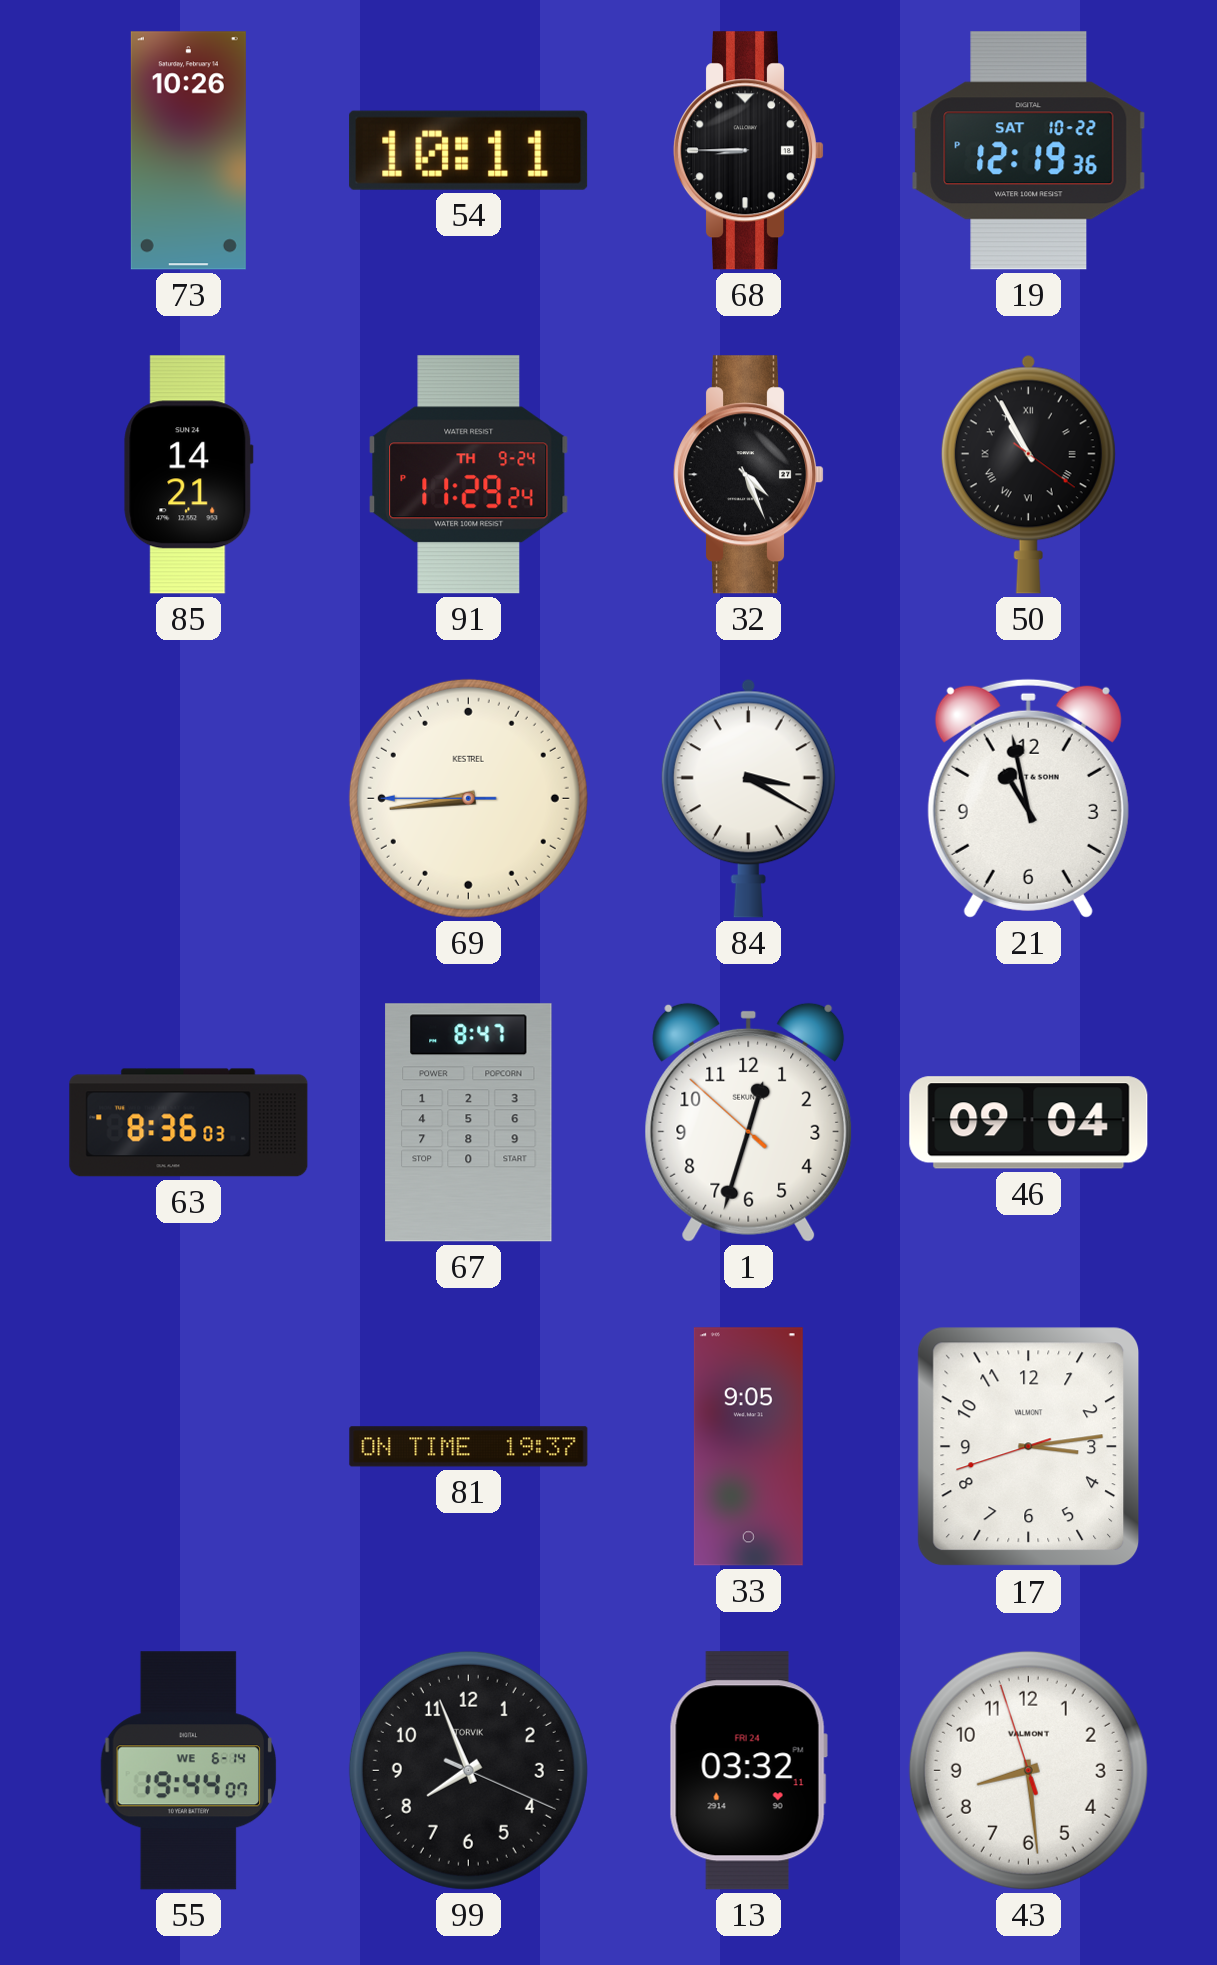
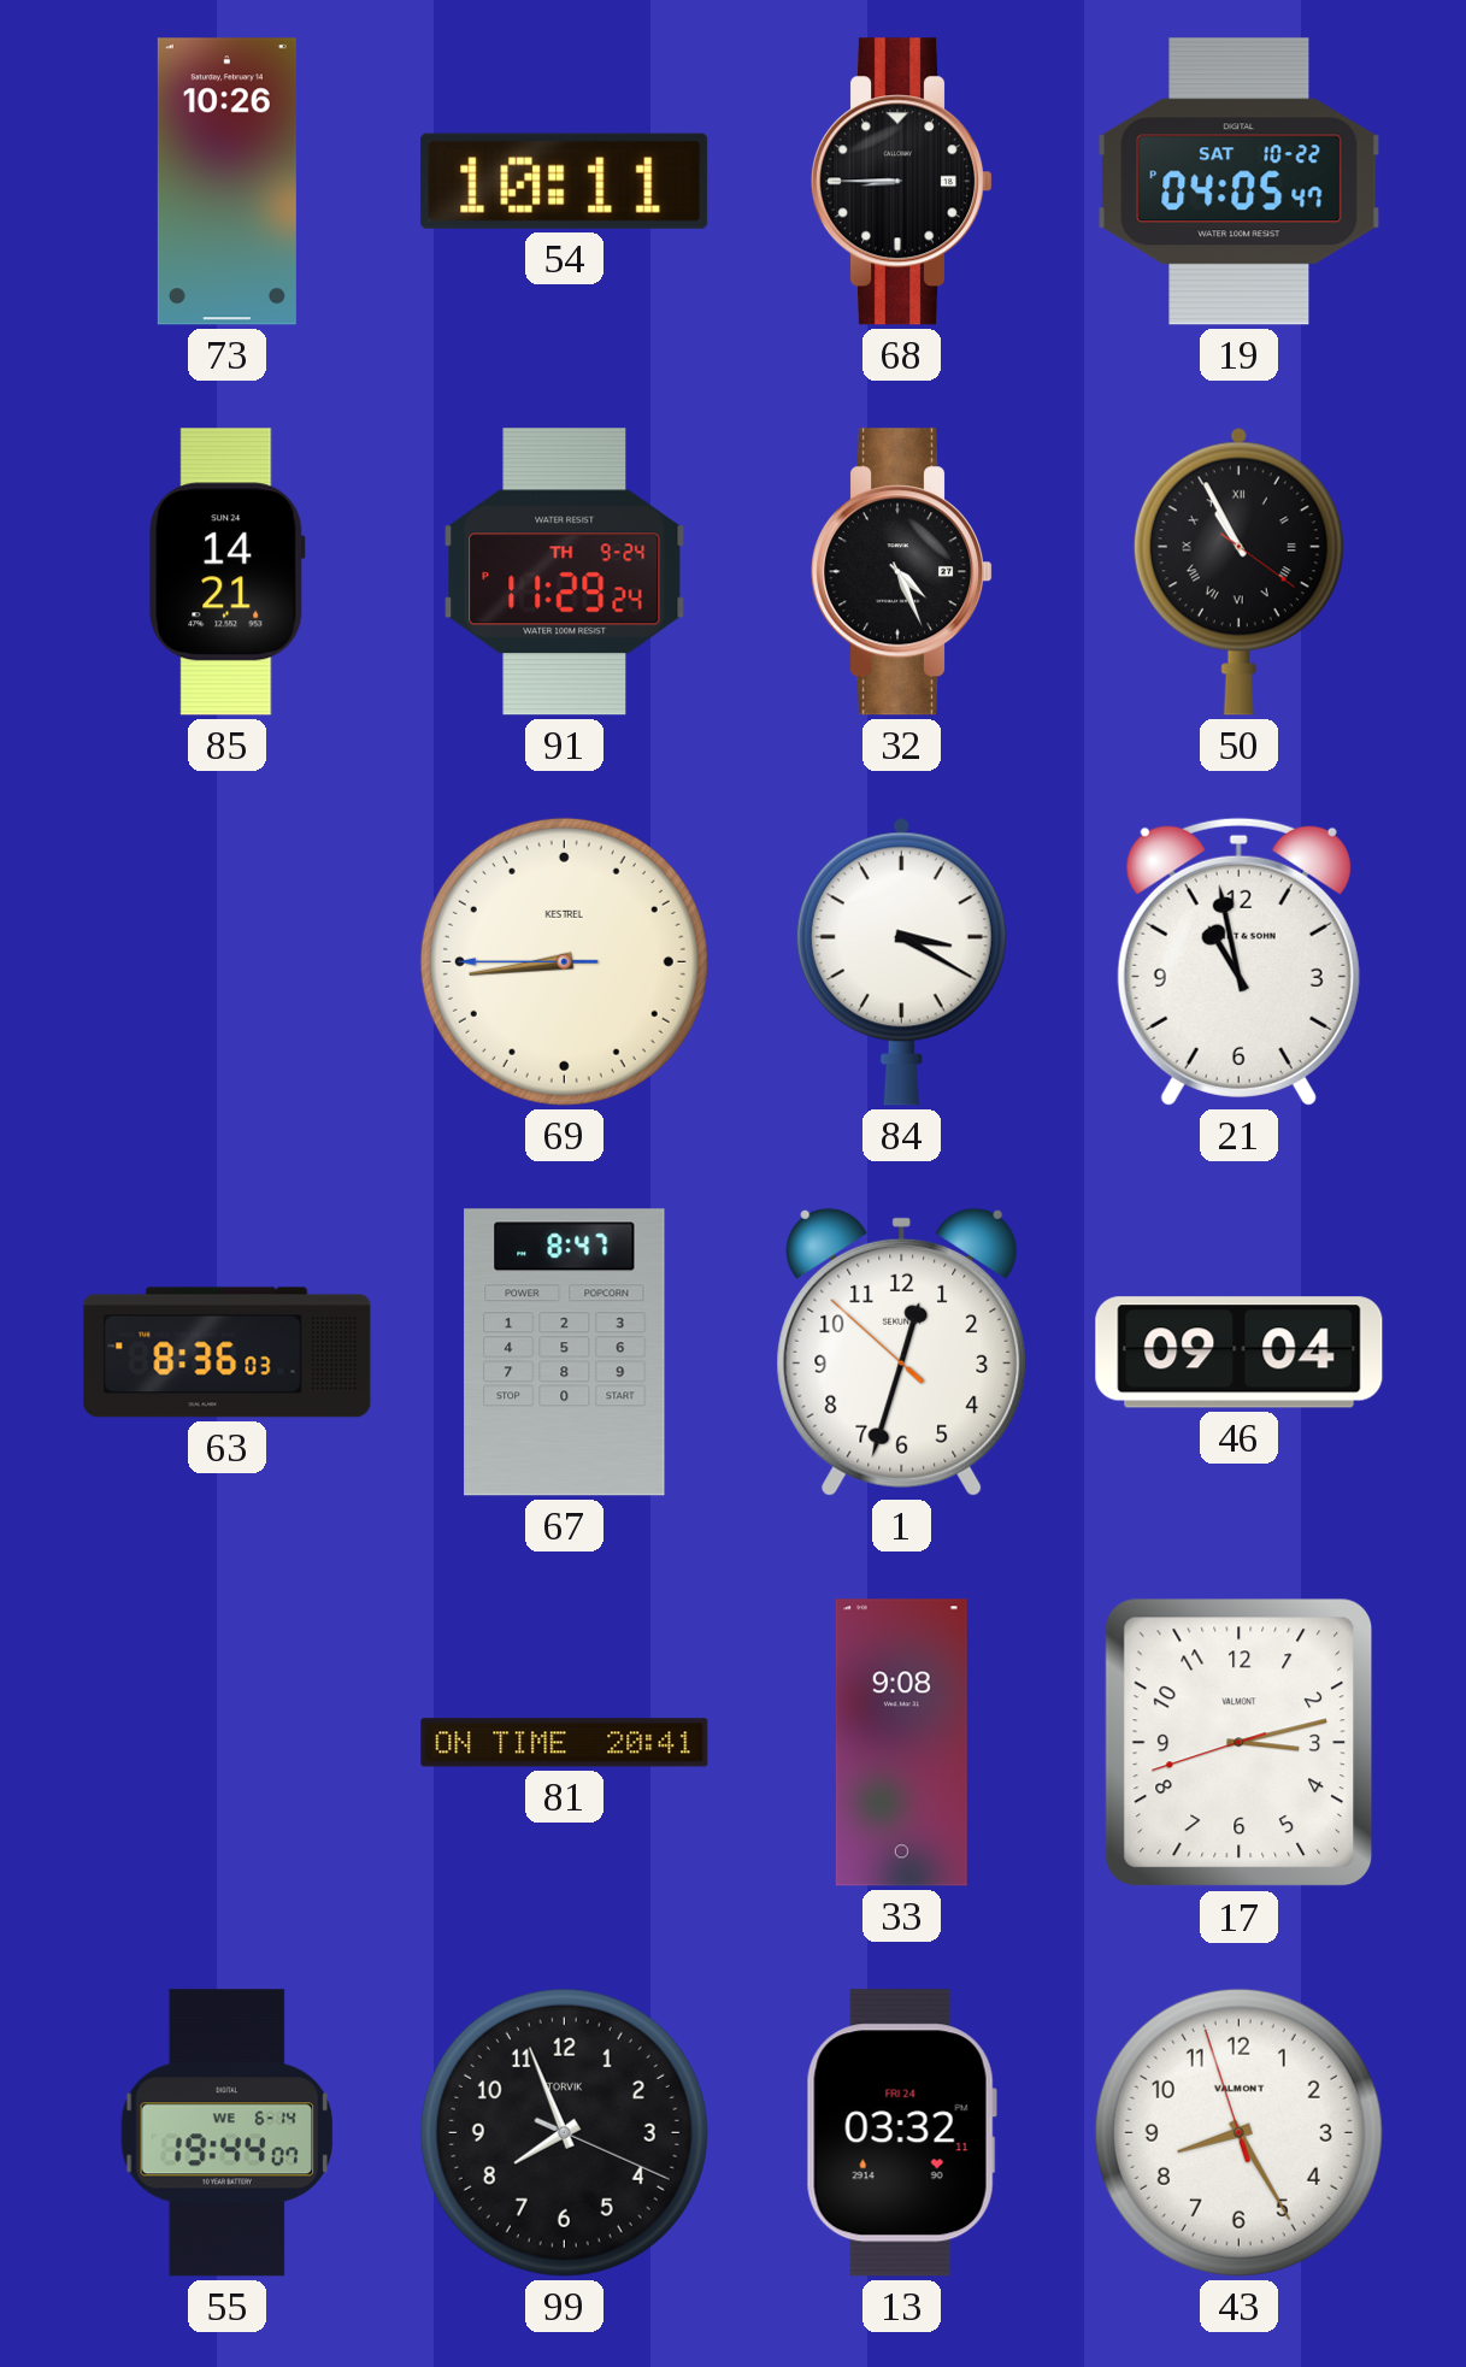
19: 12:19 -> 04:05 (1240, 182)
81: 19:37 -> 20:41 (565, 1743)
33: 9:05 -> 9:08 (901, 1743)
17: 3:13 -> 3:12 (1240, 1743)
43: 8:28 -> 8:24 (1238, 2132)
